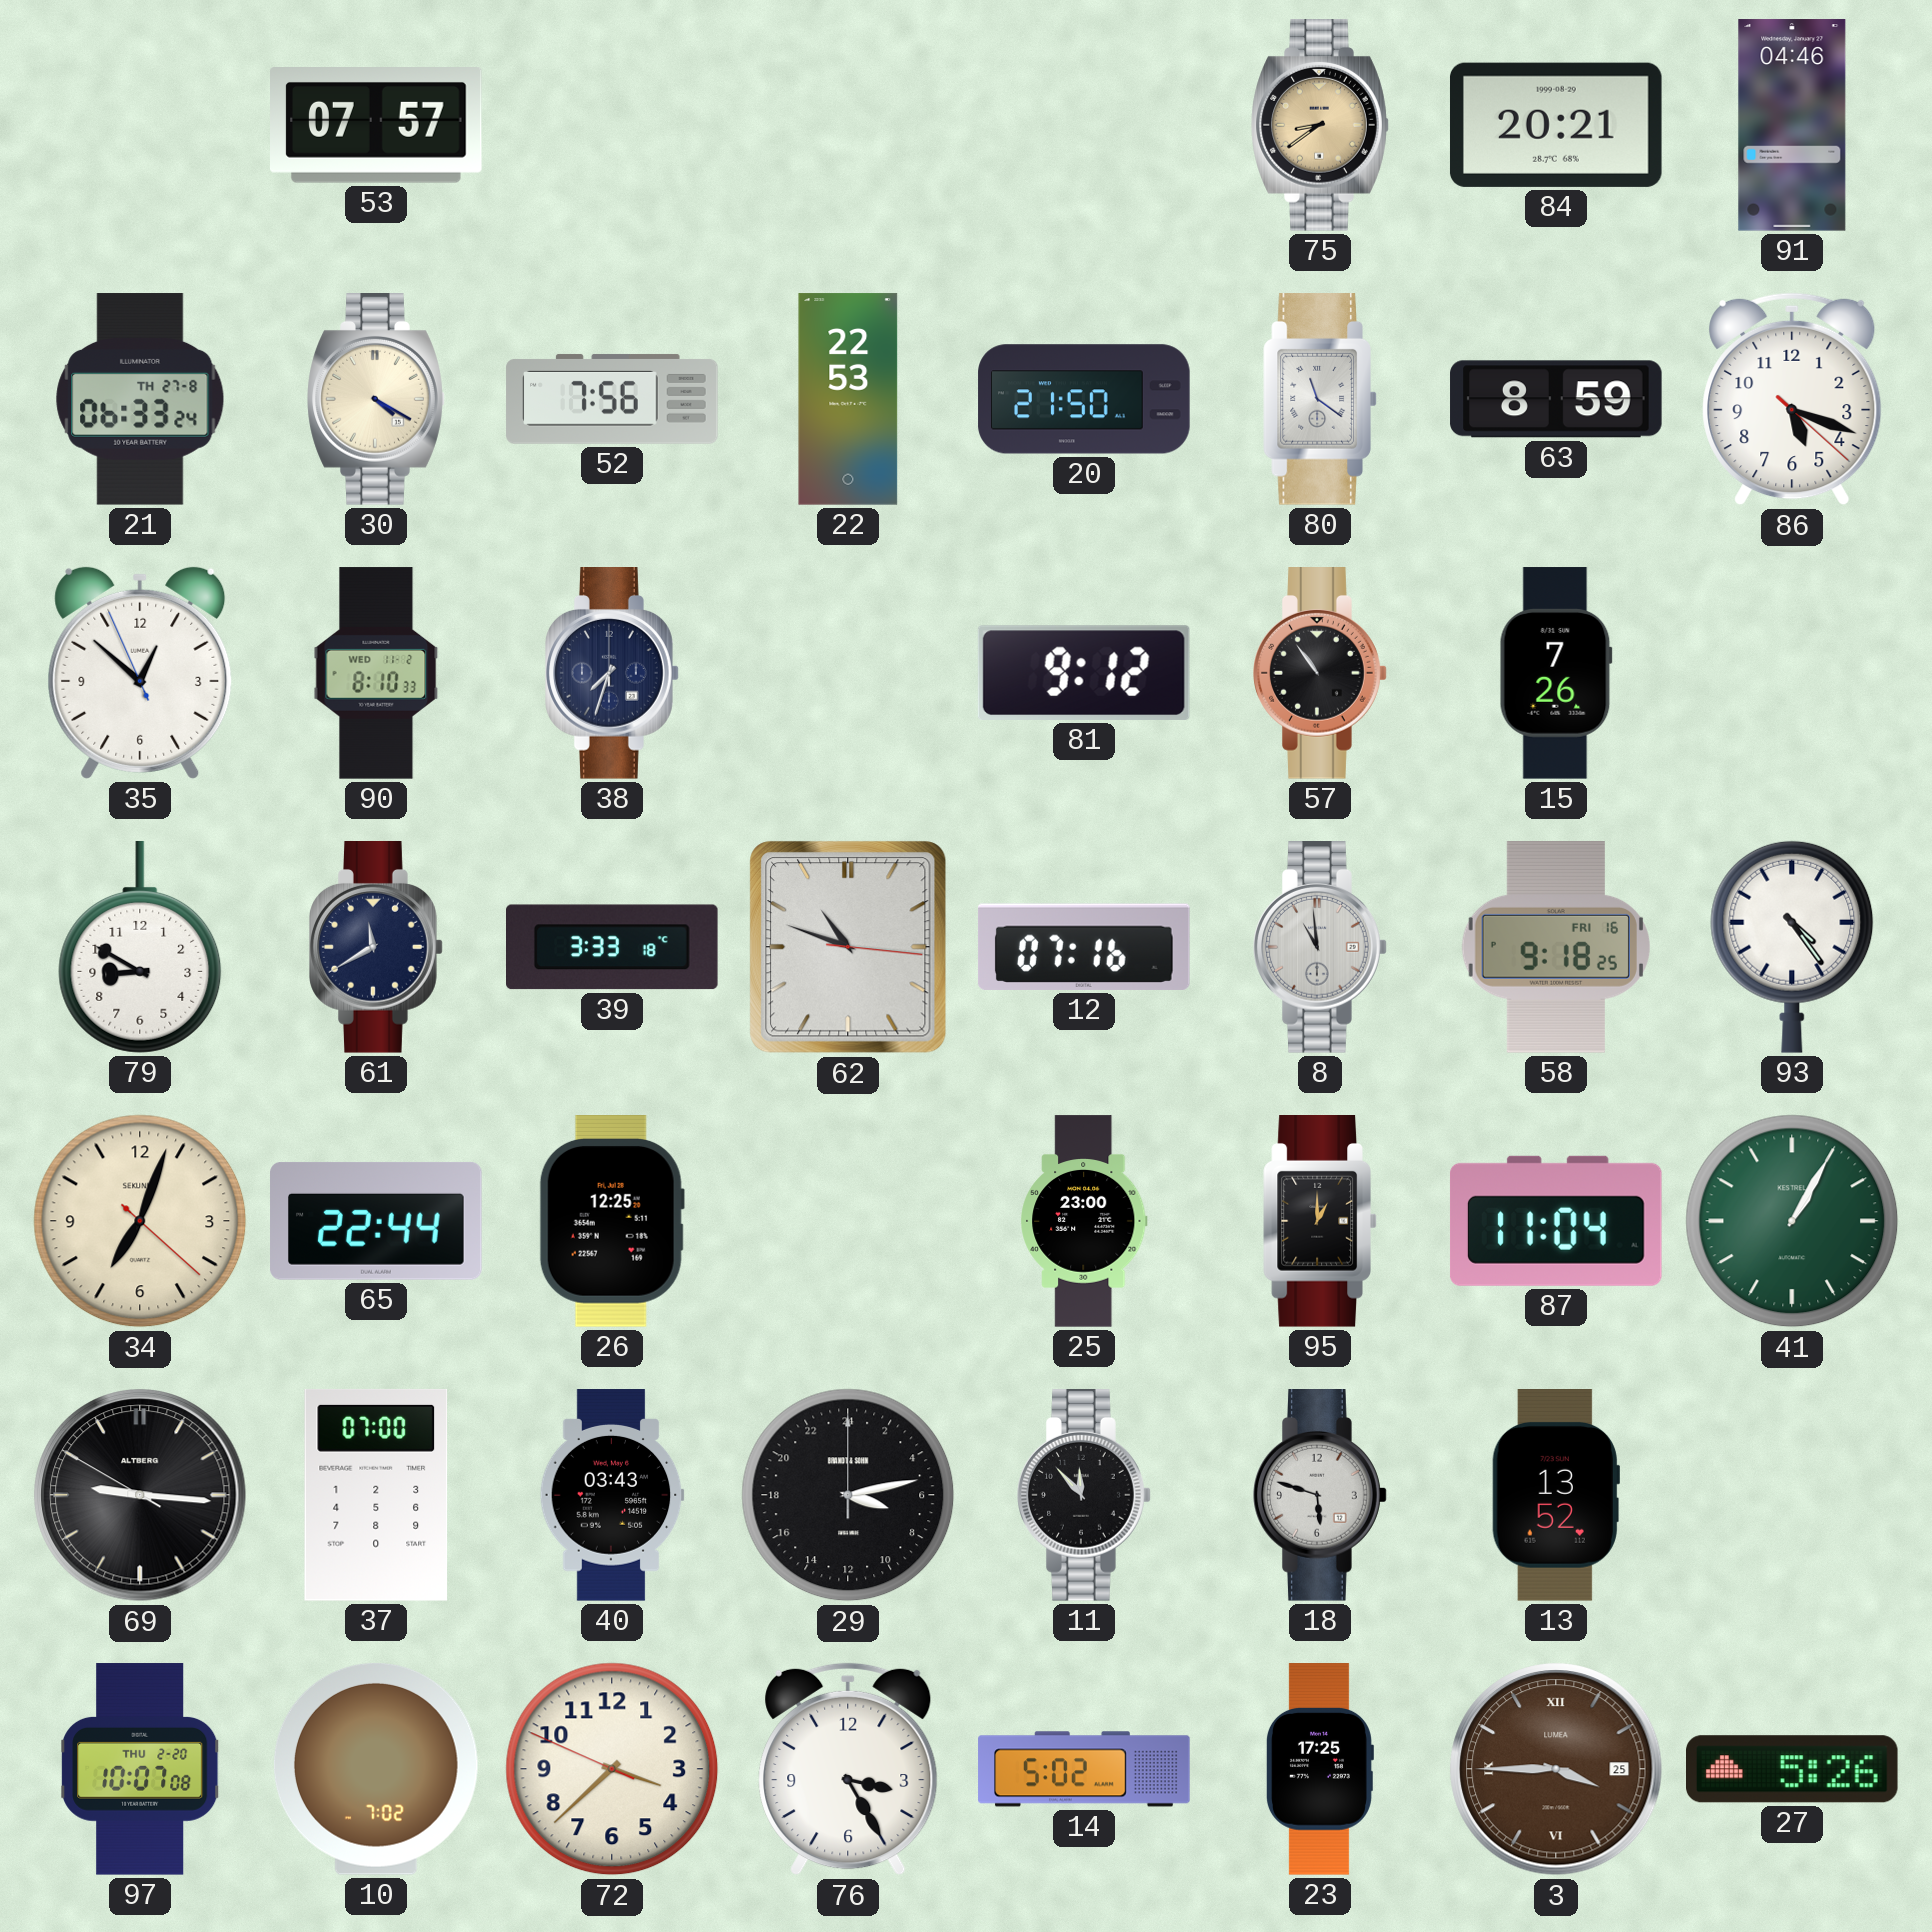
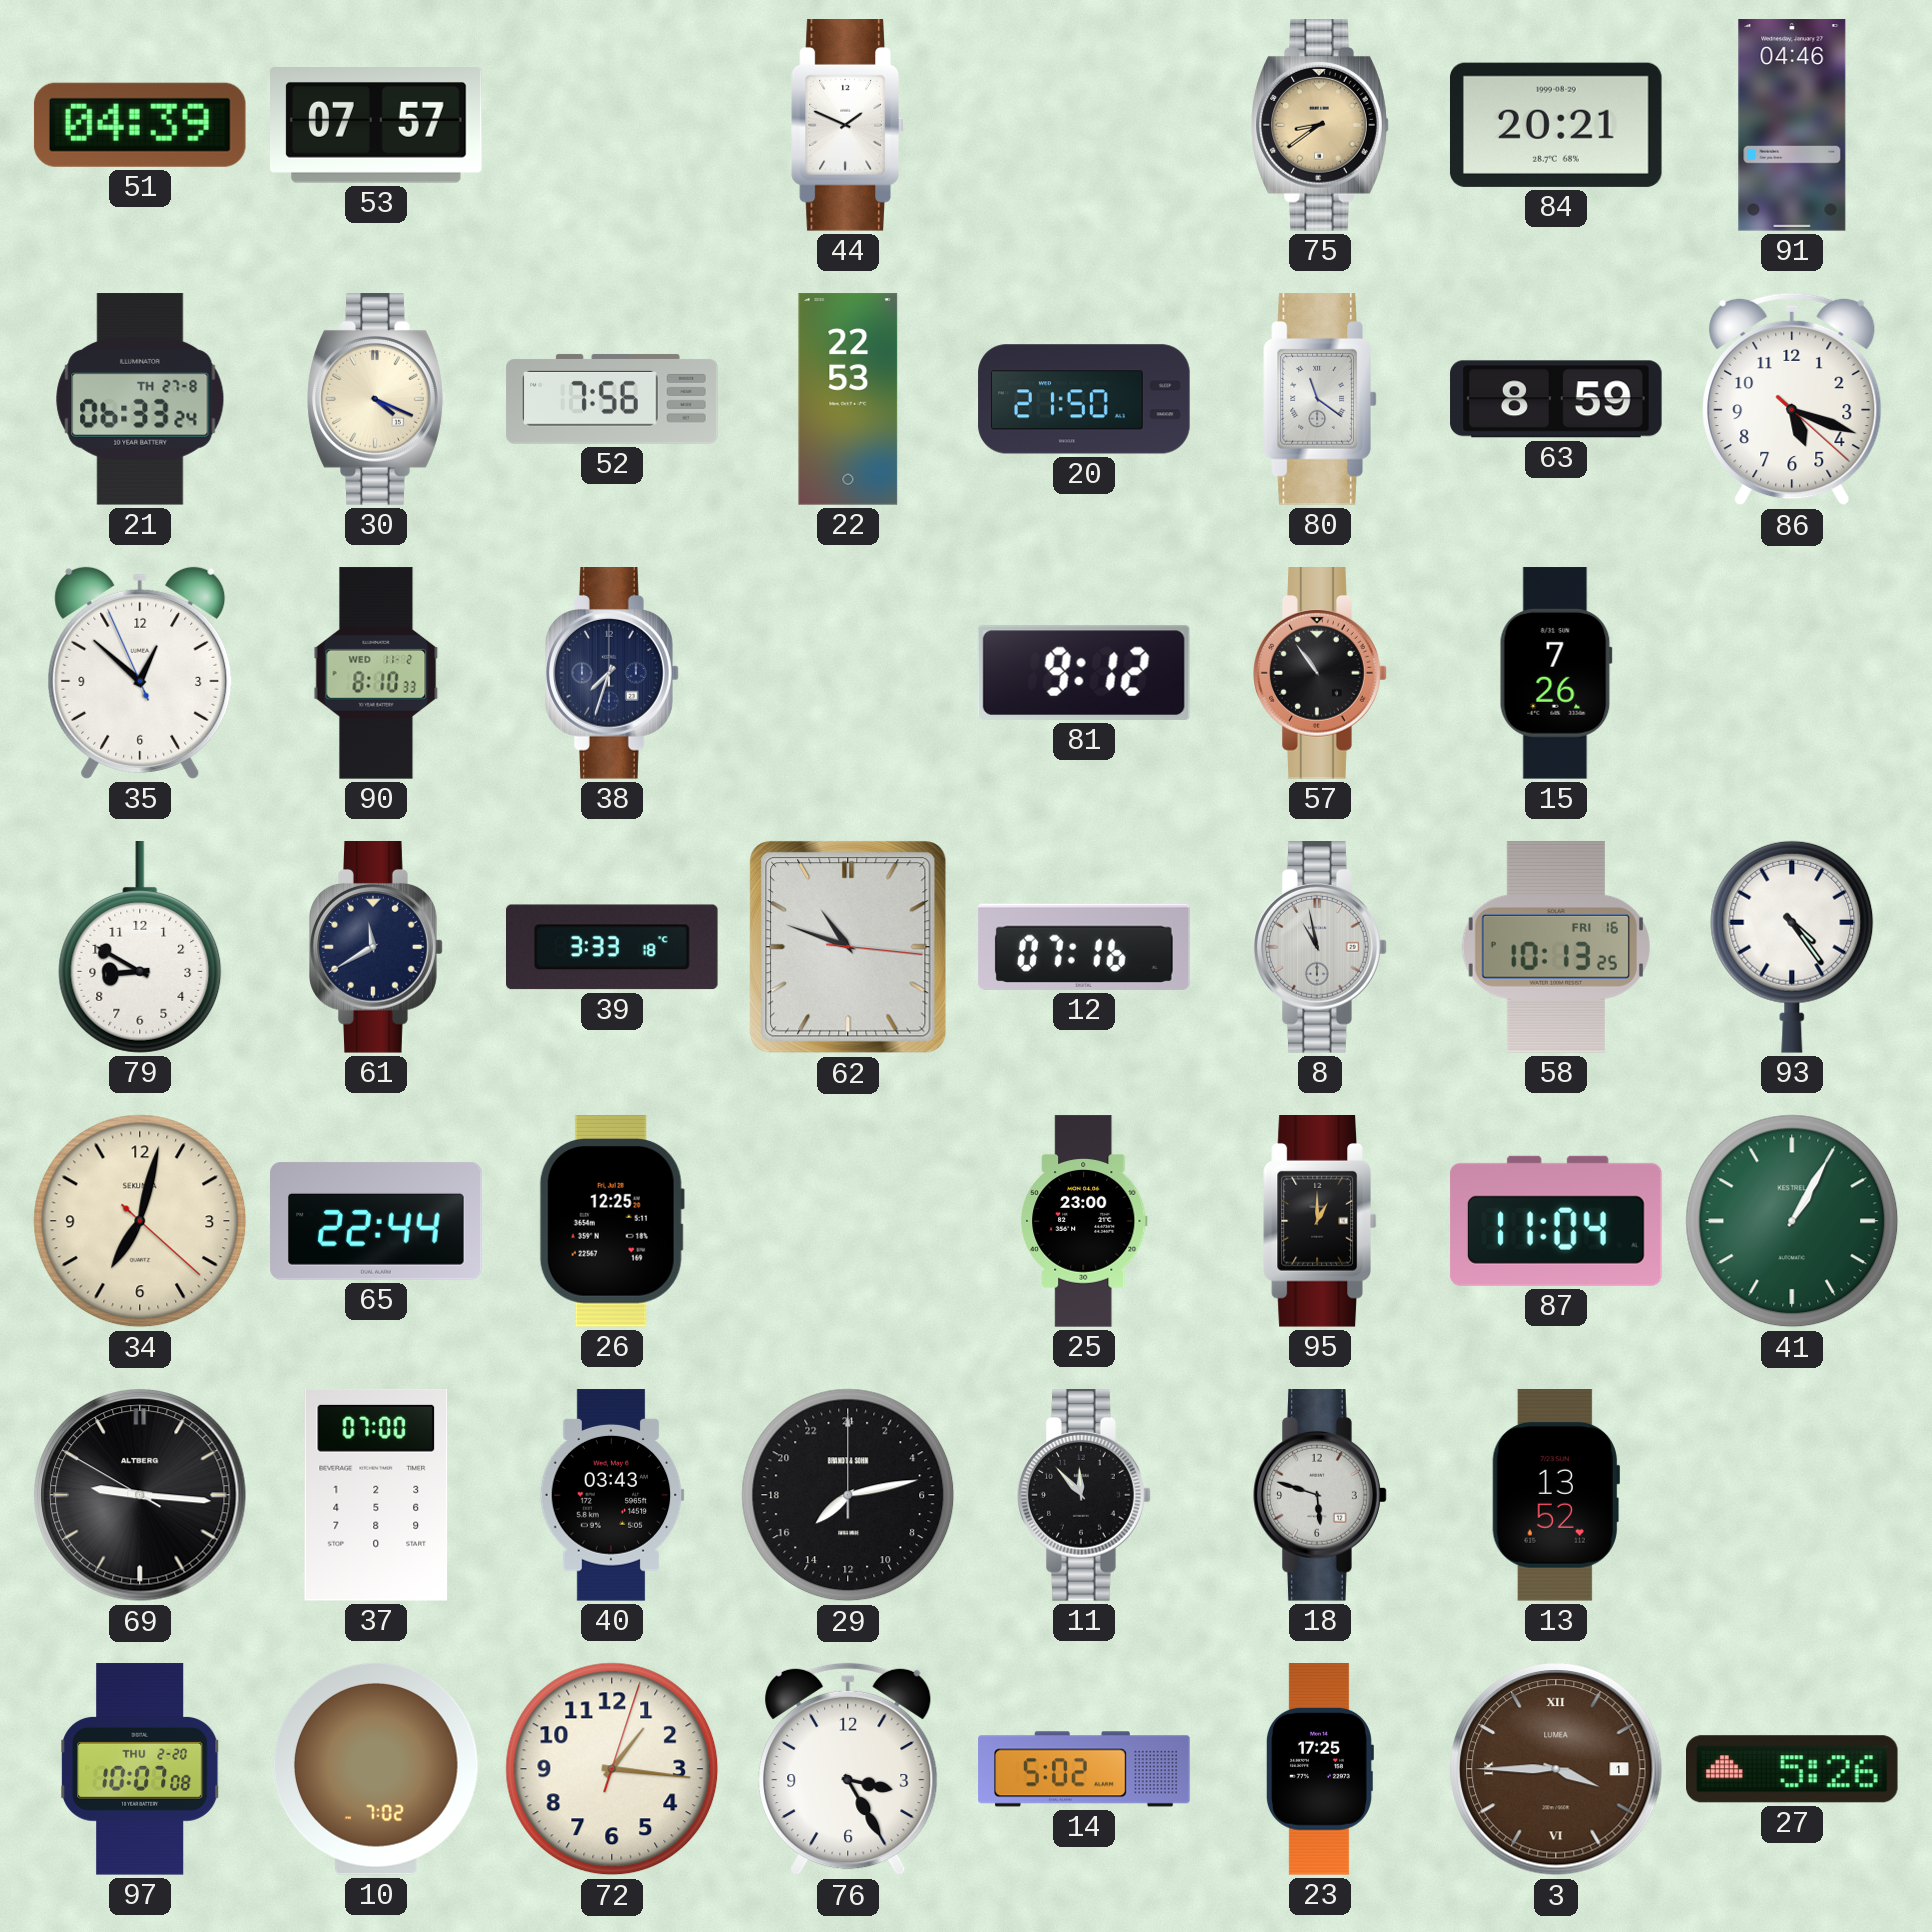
51: none -> 04:39 (140, 125)
44: none -> 1:49 (848, 126)
30: 4:20 -> 4:19 (376, 400)
8: 10:59 -> 10:58 (1320, 948)
58: 9:18 -> 10:13 (1556, 948)
34: 7:03 -> 7:02 (140, 1221)
29: 7:13 -> 15:13 (848, 1495)
72: 3:37 -> 1:16 (612, 1769)
3 date: 25 -> 1 (1556, 1769)
